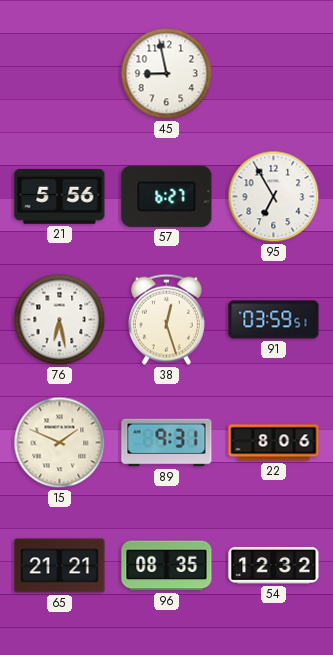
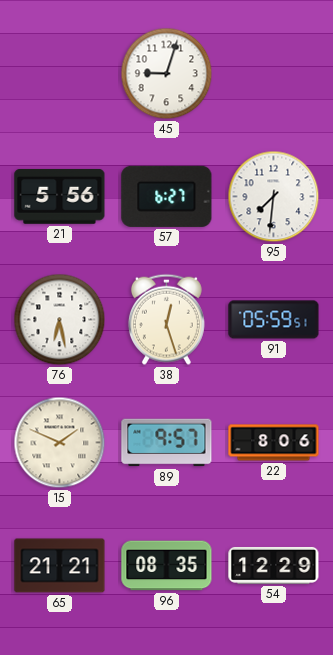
45: 8:58 -> 9:03 (167, 74)
95: 6:55 -> 7:31 (274, 197)
91: 03:59 -> 05:59 (274, 320)
89: 9:31 -> 9:57 (167, 443)
54: 12:32 -> 12:29 (274, 565)
